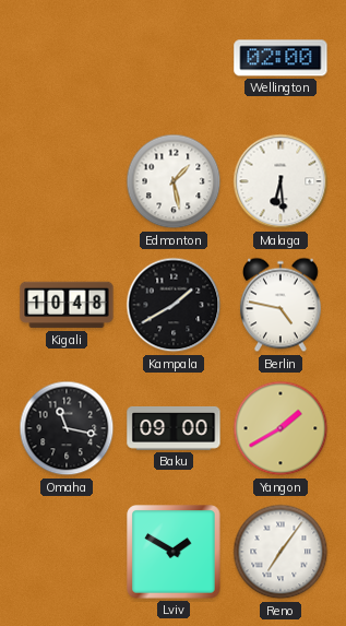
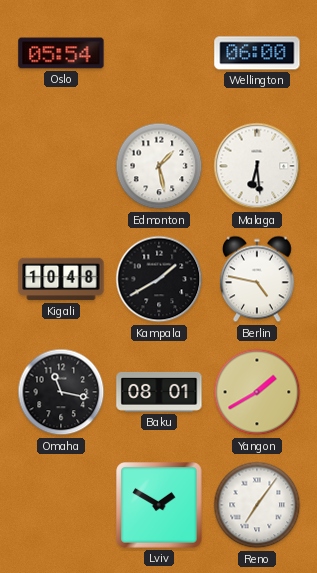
Oslo: none -> 05:54 (61, 53)
Wellington: 02:00 -> 06:00 (257, 53)
Baku: 09:00 -> 08:01 (159, 392)
